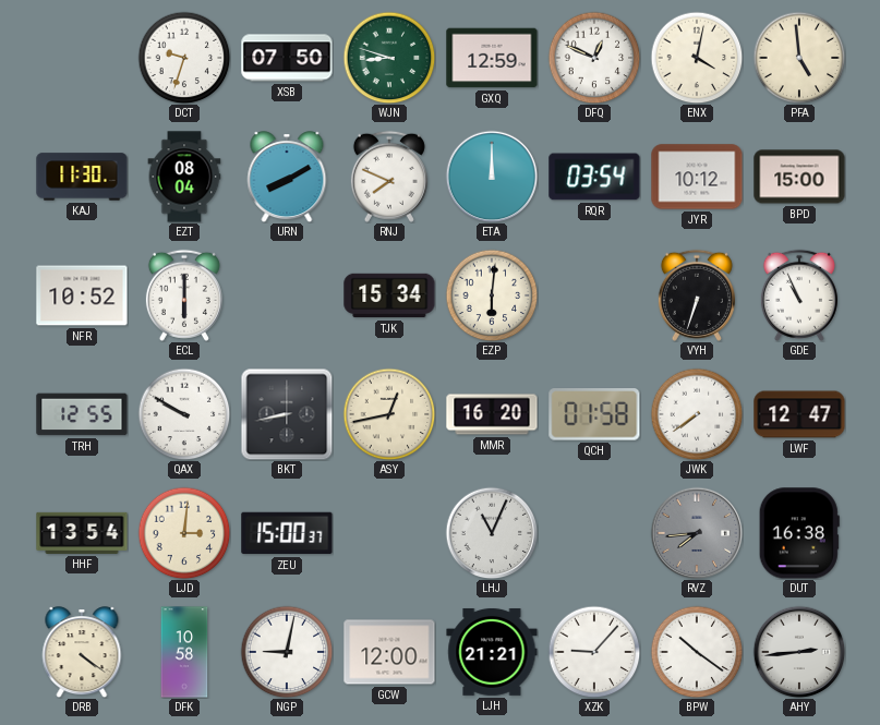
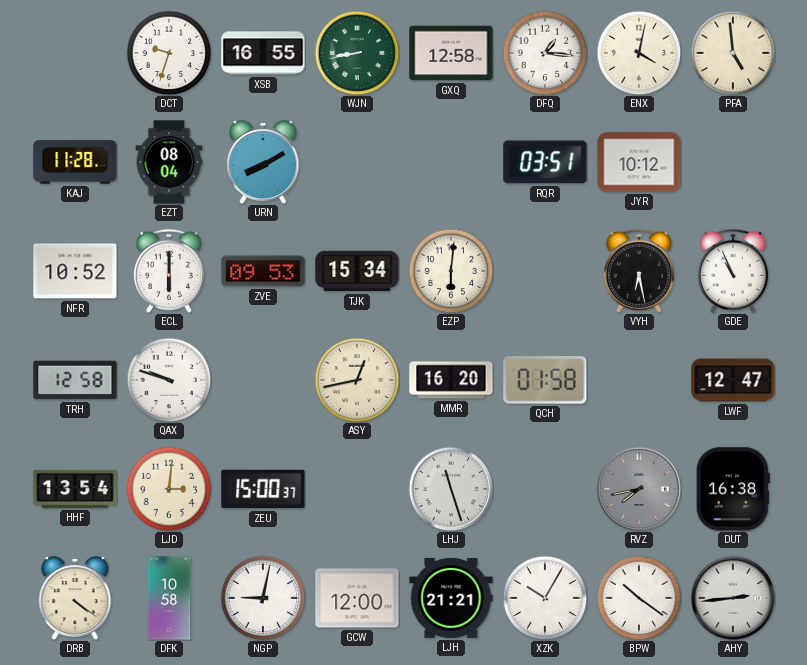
XSB: 07:50 -> 16:55 (263, 53)
WJN: 8:48 -> 8:43 (357, 53)
GXQ: 12:59 -> 12:58 (451, 53)
DFQ: 12:49 -> 1:16 (545, 53)
KAJ: 11:30 -> 11:28 (75, 162)
RNJ: 7:49 -> none (389, 177)
ETA: 12:00 -> none (492, 177)
RQR: 03:54 -> 03:51 (545, 162)
BPD: 15:00 -> none (799, 177)
ZVE: none -> 09:53 (263, 271)
VYH: 6:33 -> 6:28 (639, 271)
TRH: 12:55 -> 12:58 (75, 380)
QAX: 9:50 -> 9:48 (169, 380)
BKT: 8:43 -> none (287, 414)
JWK: 7:39 -> none (697, 414)
LHJ: 11:04 -> 11:27 (451, 489)
RVZ: 7:44 -> 7:43 (639, 489)
XZK: 9:07 -> 10:05 (545, 598)
